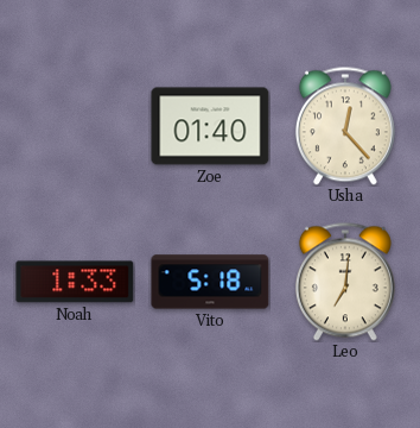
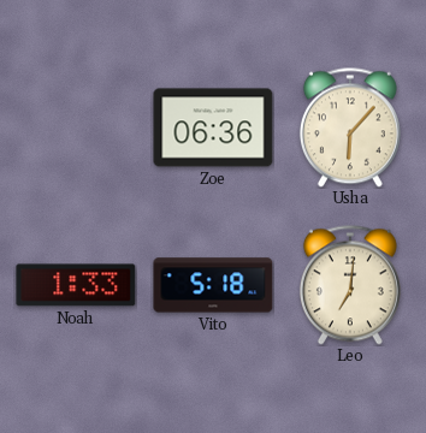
Zoe: 01:40 -> 06:36 (213, 127)
Usha: 12:23 -> 6:07 (350, 127)
